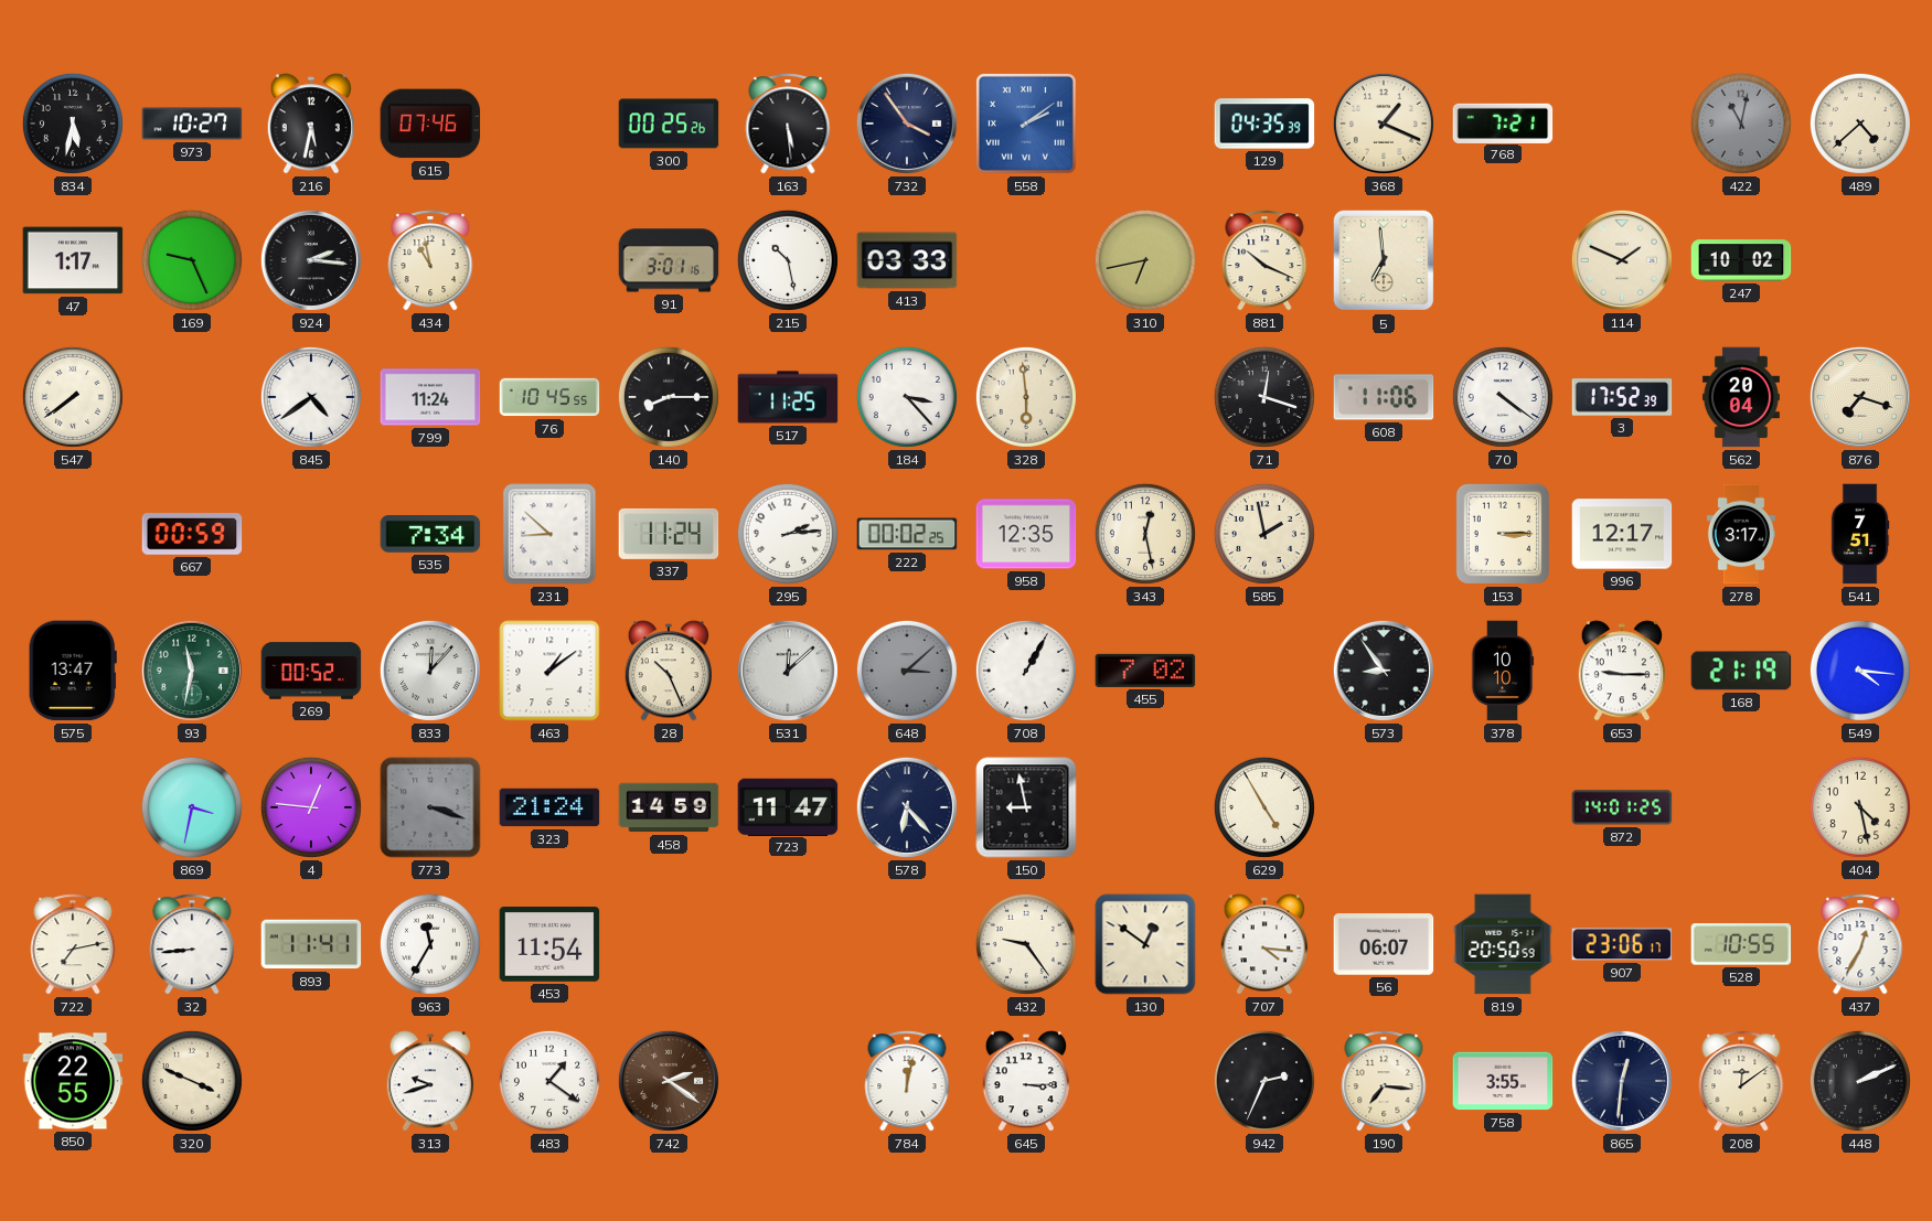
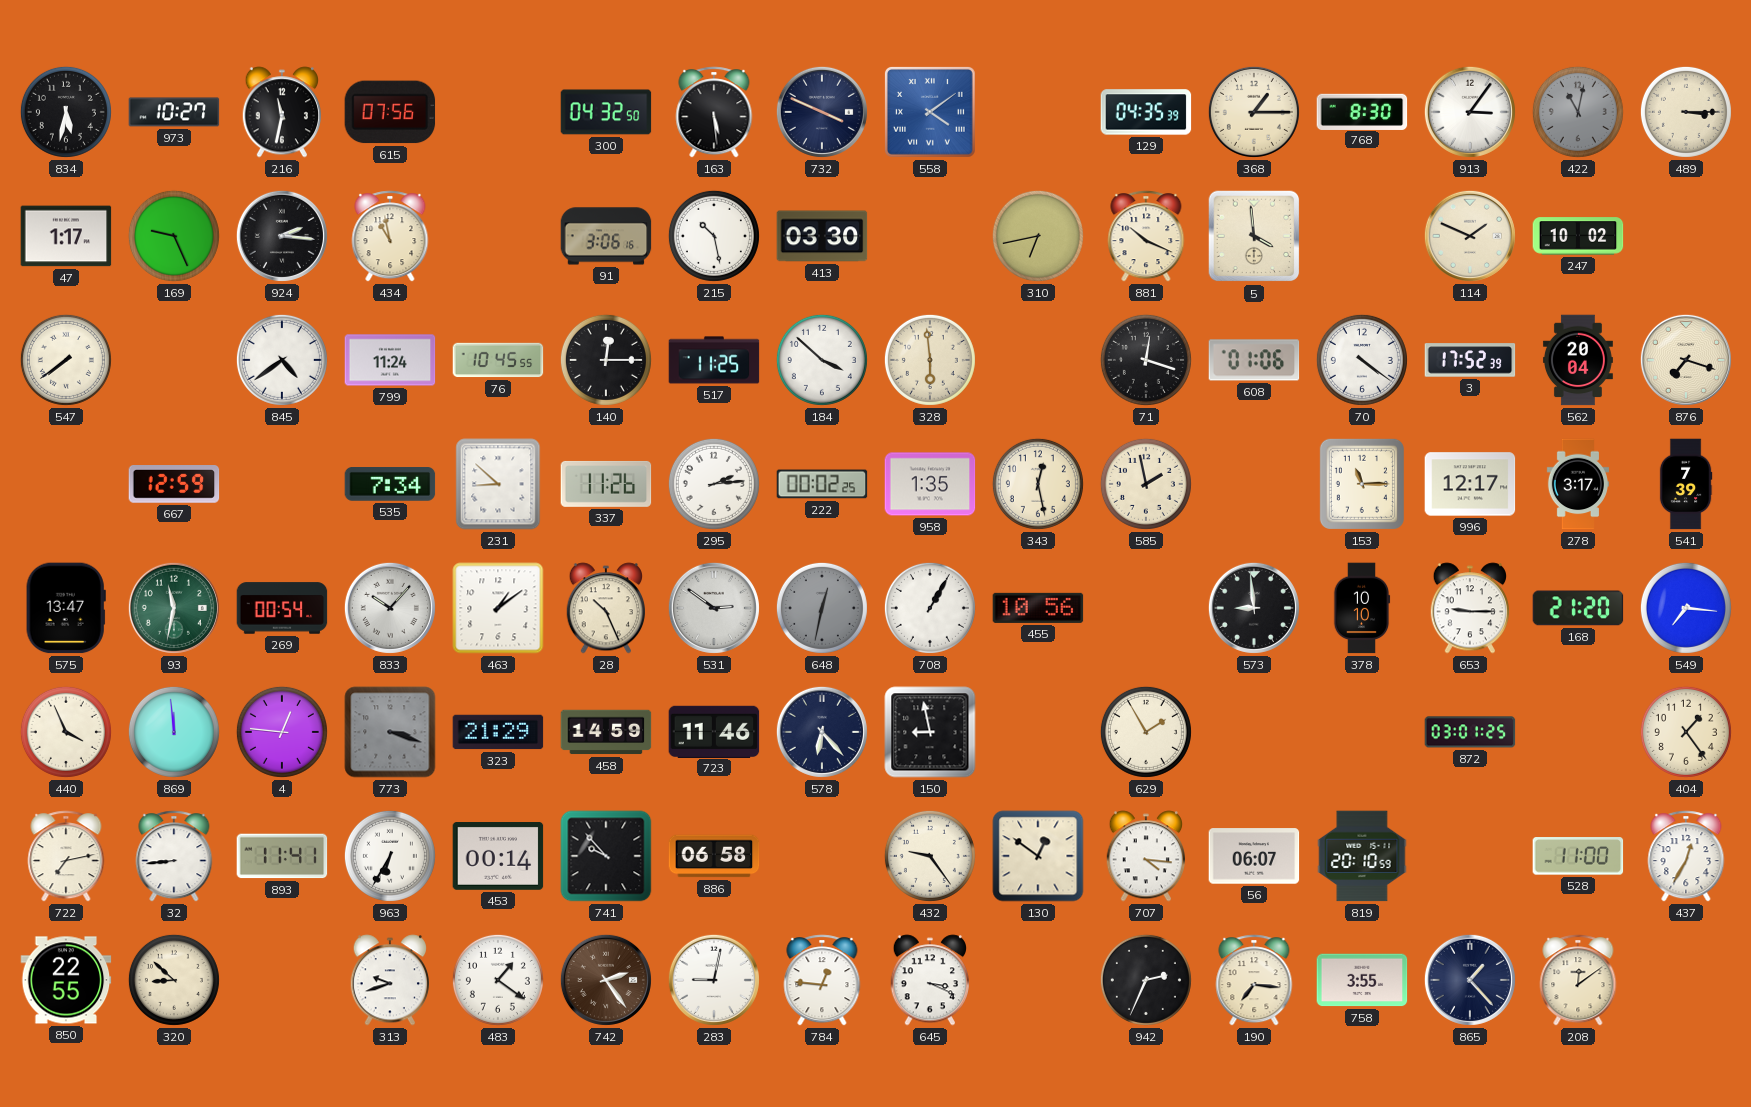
216: 5:32 -> 11:32 (281, 112)
615: 07:46 -> 07:56 (390, 112)
300: 00:25 -> 04:32 (606, 112)
732: 3:54 -> 3:49 (822, 112)
558: 2:09 -> 4:09 (930, 112)
368: 1:19 -> 1:15 (1254, 112)
768: 7:21 -> 8:30 (1362, 111)
913: none -> 3:06 (1470, 112)
489: 4:38 -> 3:15 (1686, 112)
91: 3:01 -> 3:06 (606, 236)
413: 03:33 -> 03:30 (822, 236)
5: 6:59 -> 3:59 (1254, 236)
140: 8:15 -> 12:15 (606, 360)
184: 3:23 -> 3:52 (822, 360)
608: 11:06 -> 01:06 (1254, 360)
667: 00:59 -> 12:59 (174, 484)
337: 11:24 -> 11:26 (606, 484)
958: 12:35 -> 1:35 (930, 484)
153: 3:15 -> 11:15 (1362, 484)
541: 7:51 -> 7:39 (1686, 484)
269: 00:52 -> 00:54 (282, 608)
833: 12:07 -> 10:07 (390, 608)
531: 12:08 -> 2:51 (714, 608)
648: 3:08 -> 12:32 (822, 608)
455: 7:02 -> 10:56 (1038, 608)
573: 8:54 -> 8:59 (1254, 608)
168: 21:19 -> 21:20 (1578, 608)
549: 4:16 -> 7:16 (1686, 608)
440: none -> 3:56 (66, 732)
869: 3:32 -> 11:59 (174, 732)
323: 21:24 -> 21:29 (498, 732)
723: 11:47 -> 11:46 (714, 731)
629: 4:55 -> 1:55 (1146, 732)
872: 14:01 -> 03:01 (1470, 732)
404: 4:28 -> 1:24 (1686, 732)
963: 11:35 -> 6:35 (390, 856)
453: 11:54 -> 00:14 (498, 857)
741: none -> 9:53 (606, 856)
886: none -> 06:58 (714, 856)
819: 20:50 -> 20:10 (1362, 856)
907: 23:06 -> none (1622, 944)
528: 10:55 -> 11:00 (1578, 856)
320: 3:49 -> 8:52 (174, 980)
742: 2:21 -> 2:24 (606, 980)
283: none -> 9:02 (714, 980)
784: 12:02 -> 12:46 (822, 980)
645: 3:15 -> 3:19 (929, 980)
865: 12:31 -> 1:23 (1470, 980)
448: 2:11 -> none (1860, 1081)
